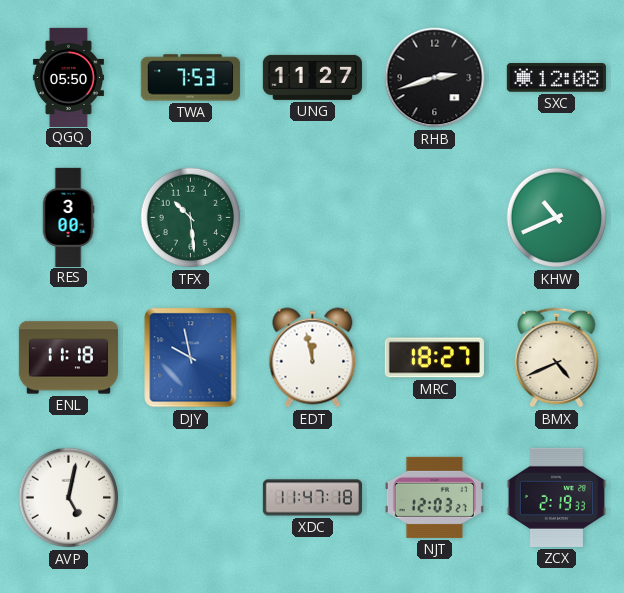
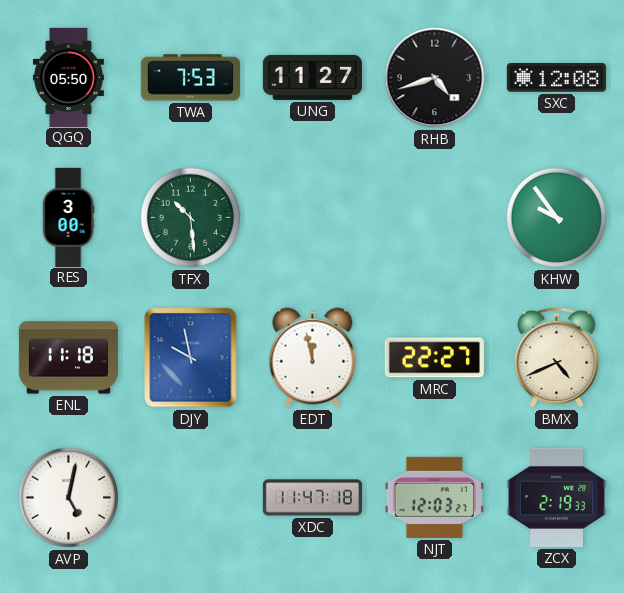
RHB: 2:42 -> 4:42 (435, 78)
KHW: 10:41 -> 9:54 (557, 218)
MRC: 18:27 -> 22:27 (434, 358)
